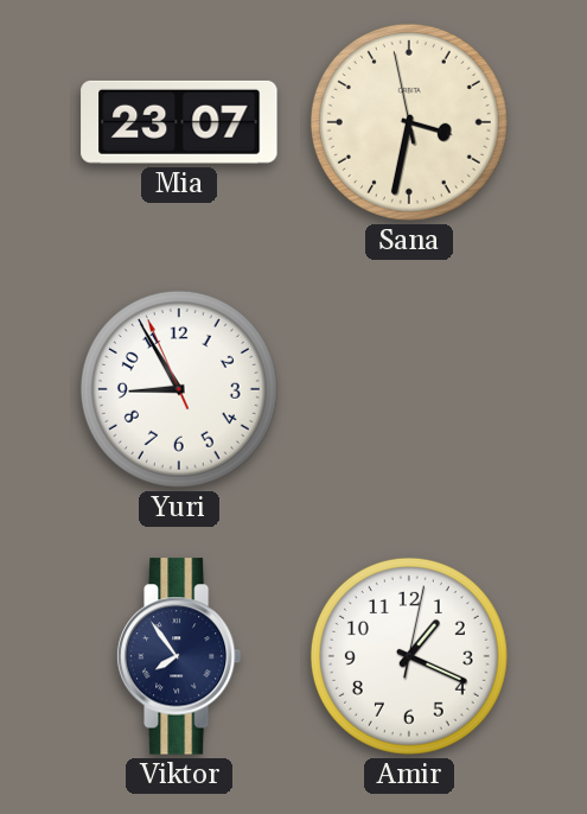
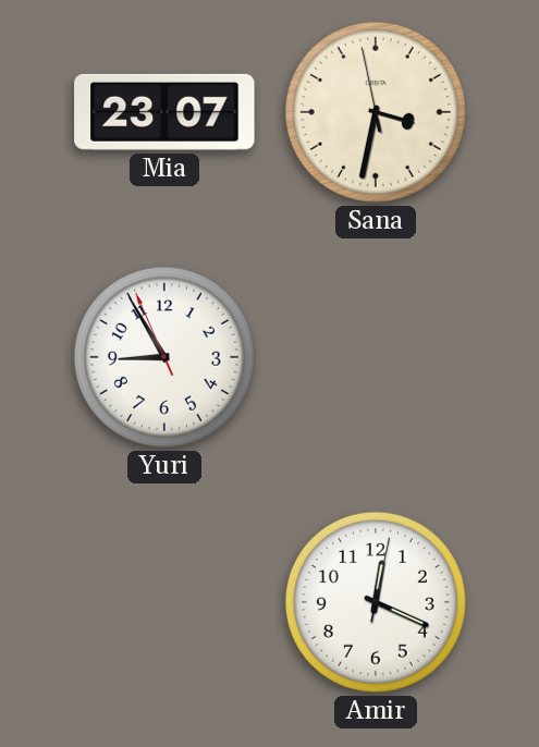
Viktor: 7:54 -> none (179, 656)
Amir: 1:19 -> 12:19 (376, 602)
